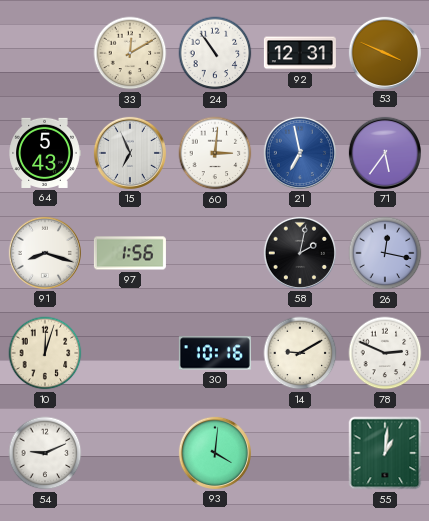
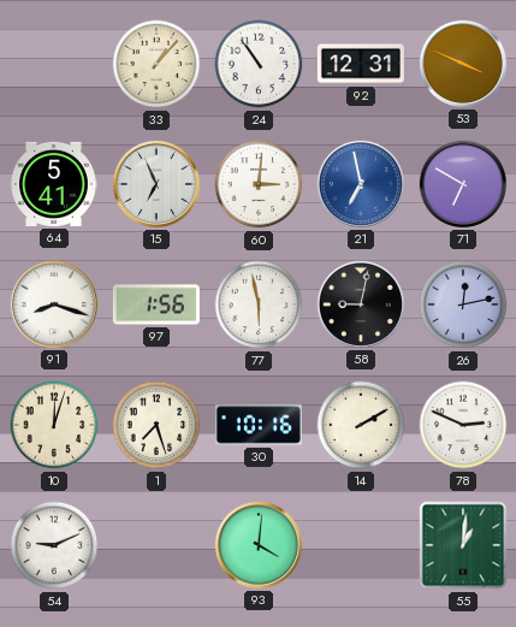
33: 12:10 -> 1:07 (156, 64)
64: 5:43 -> 5:41 (54, 184)
71: 5:36 -> 6:50 (463, 184)
77: none -> 5:58 (259, 304)
58: 2:02 -> 9:02 (361, 304)
26: 12:17 -> 12:13 (463, 304)
1: none -> 7:27 (156, 425)
14: 9:10 -> 2:10 (361, 425)
